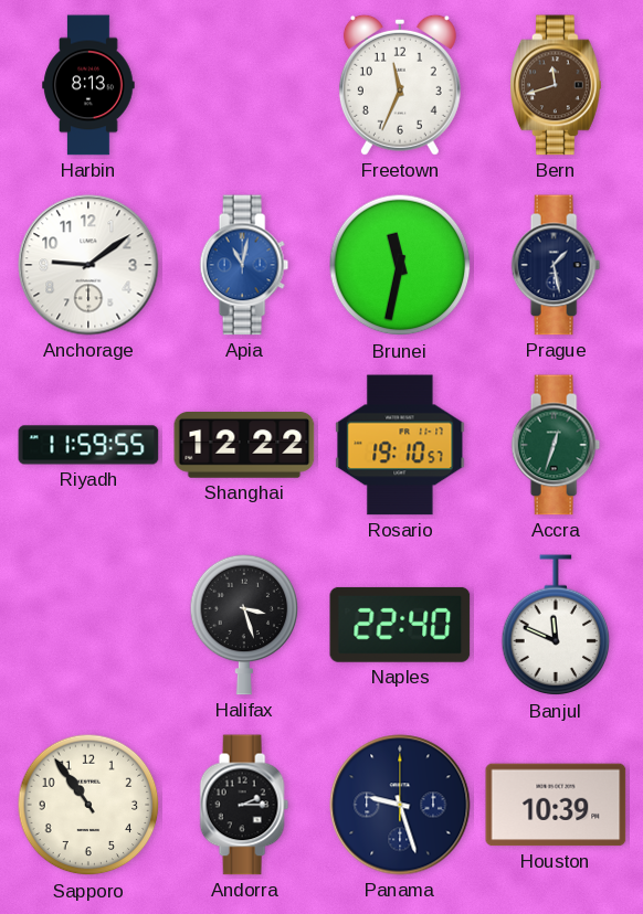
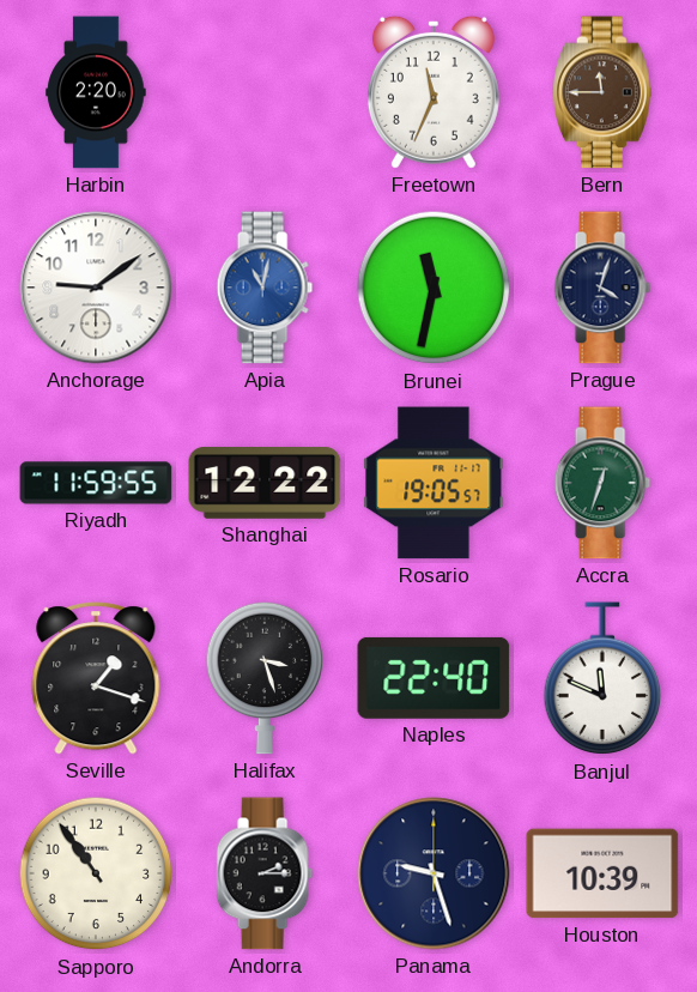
Harbin: 8:13 -> 2:20 (96, 92)
Bern: 11:42 -> 11:45 (604, 92)
Prague: 1:28 -> 4:03 (602, 288)
Rosario: 19:10 -> 19:05 (434, 483)
Seville: none -> 1:18 (96, 678)
